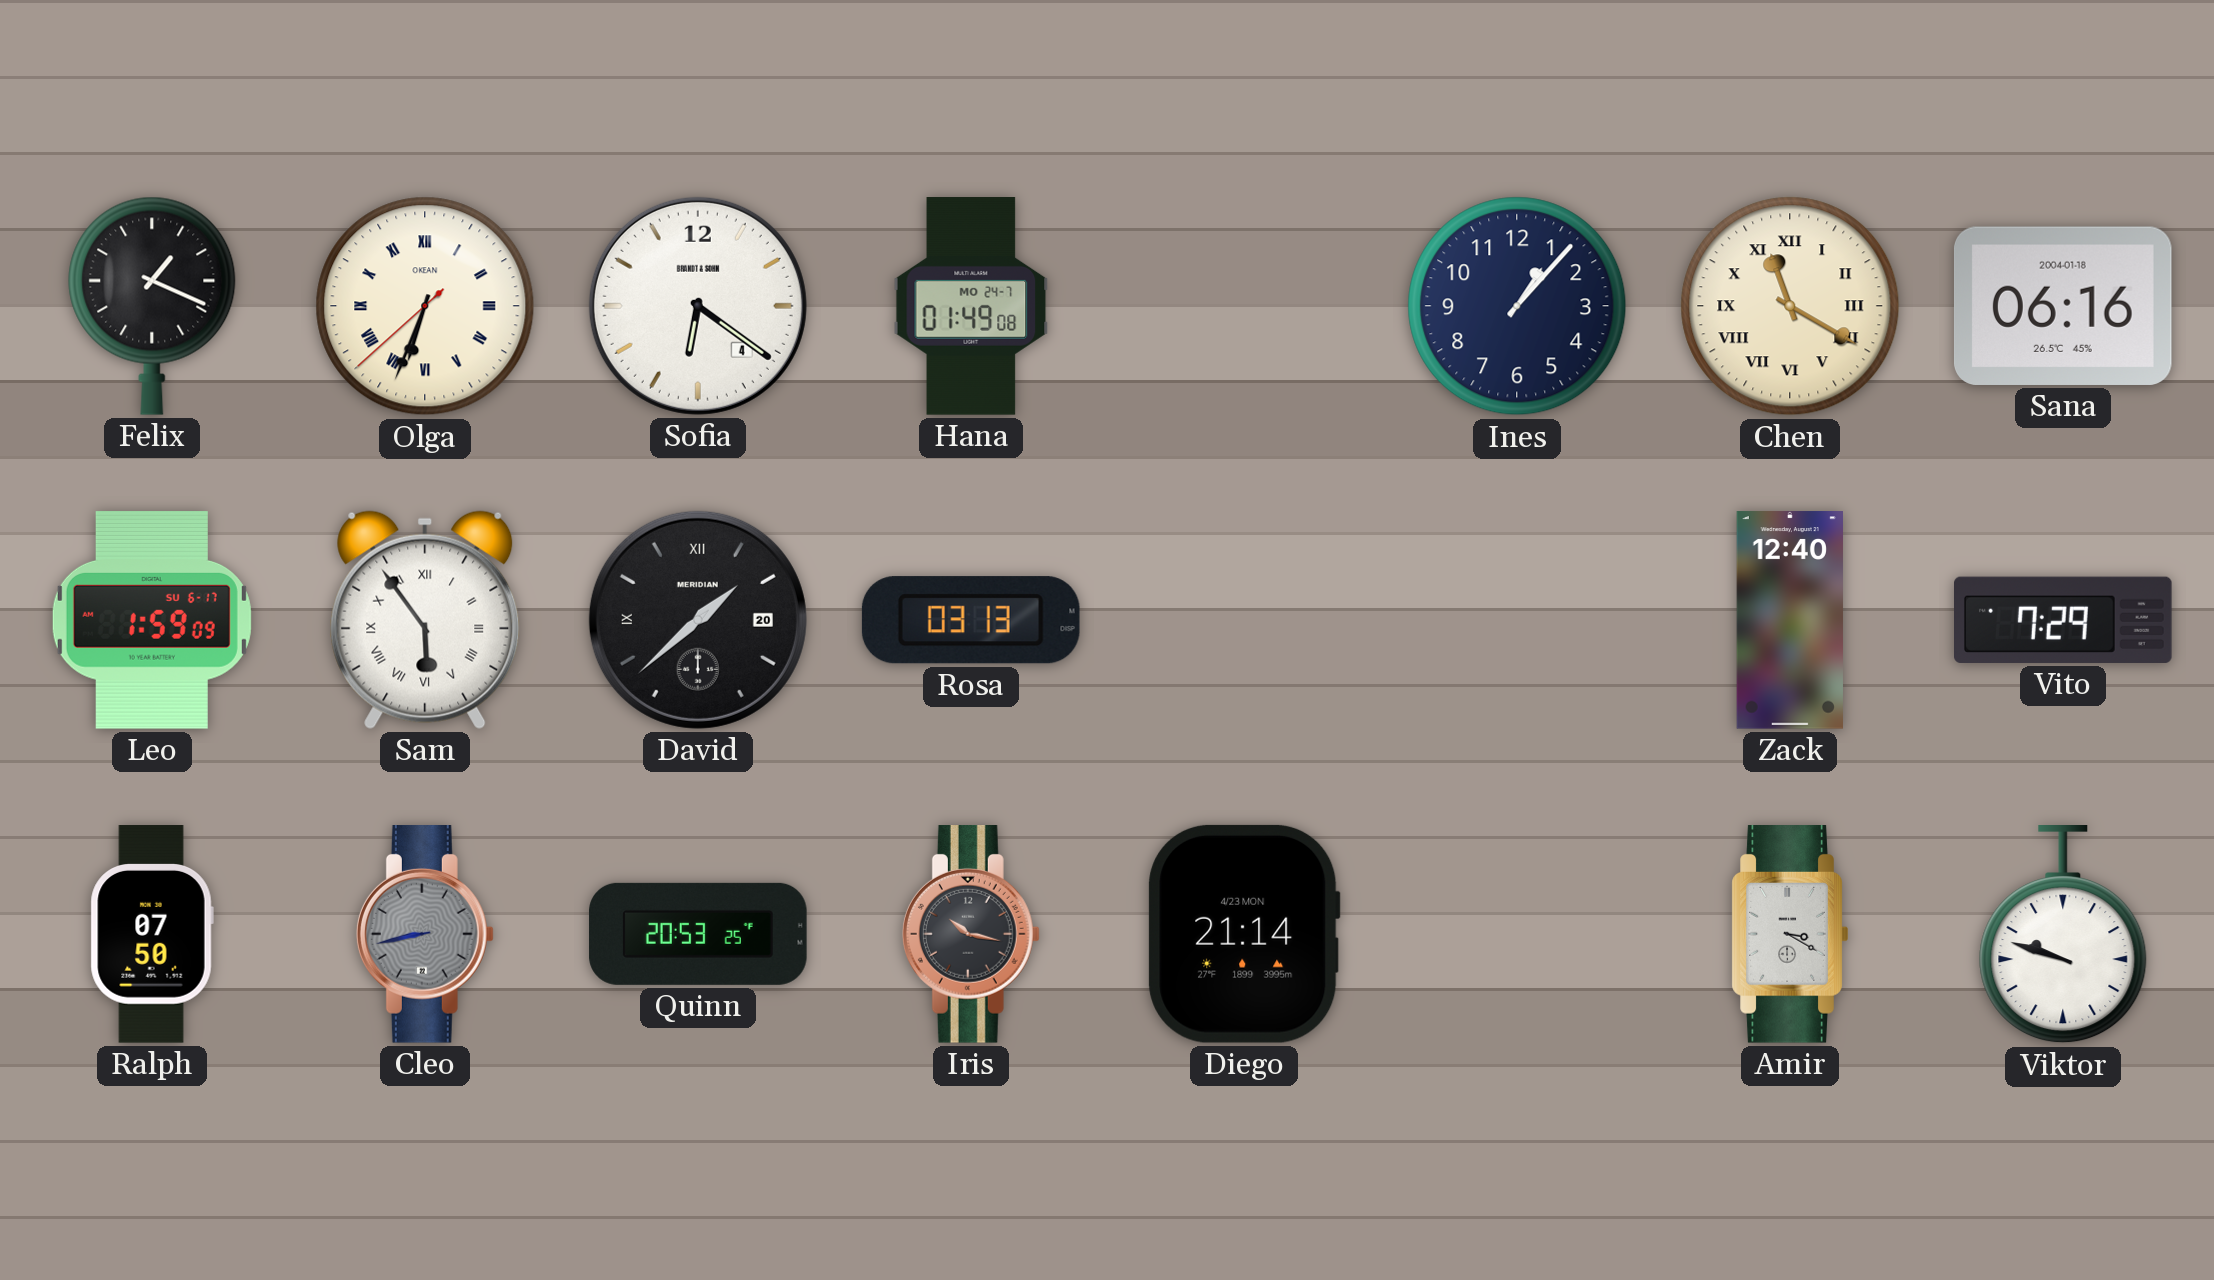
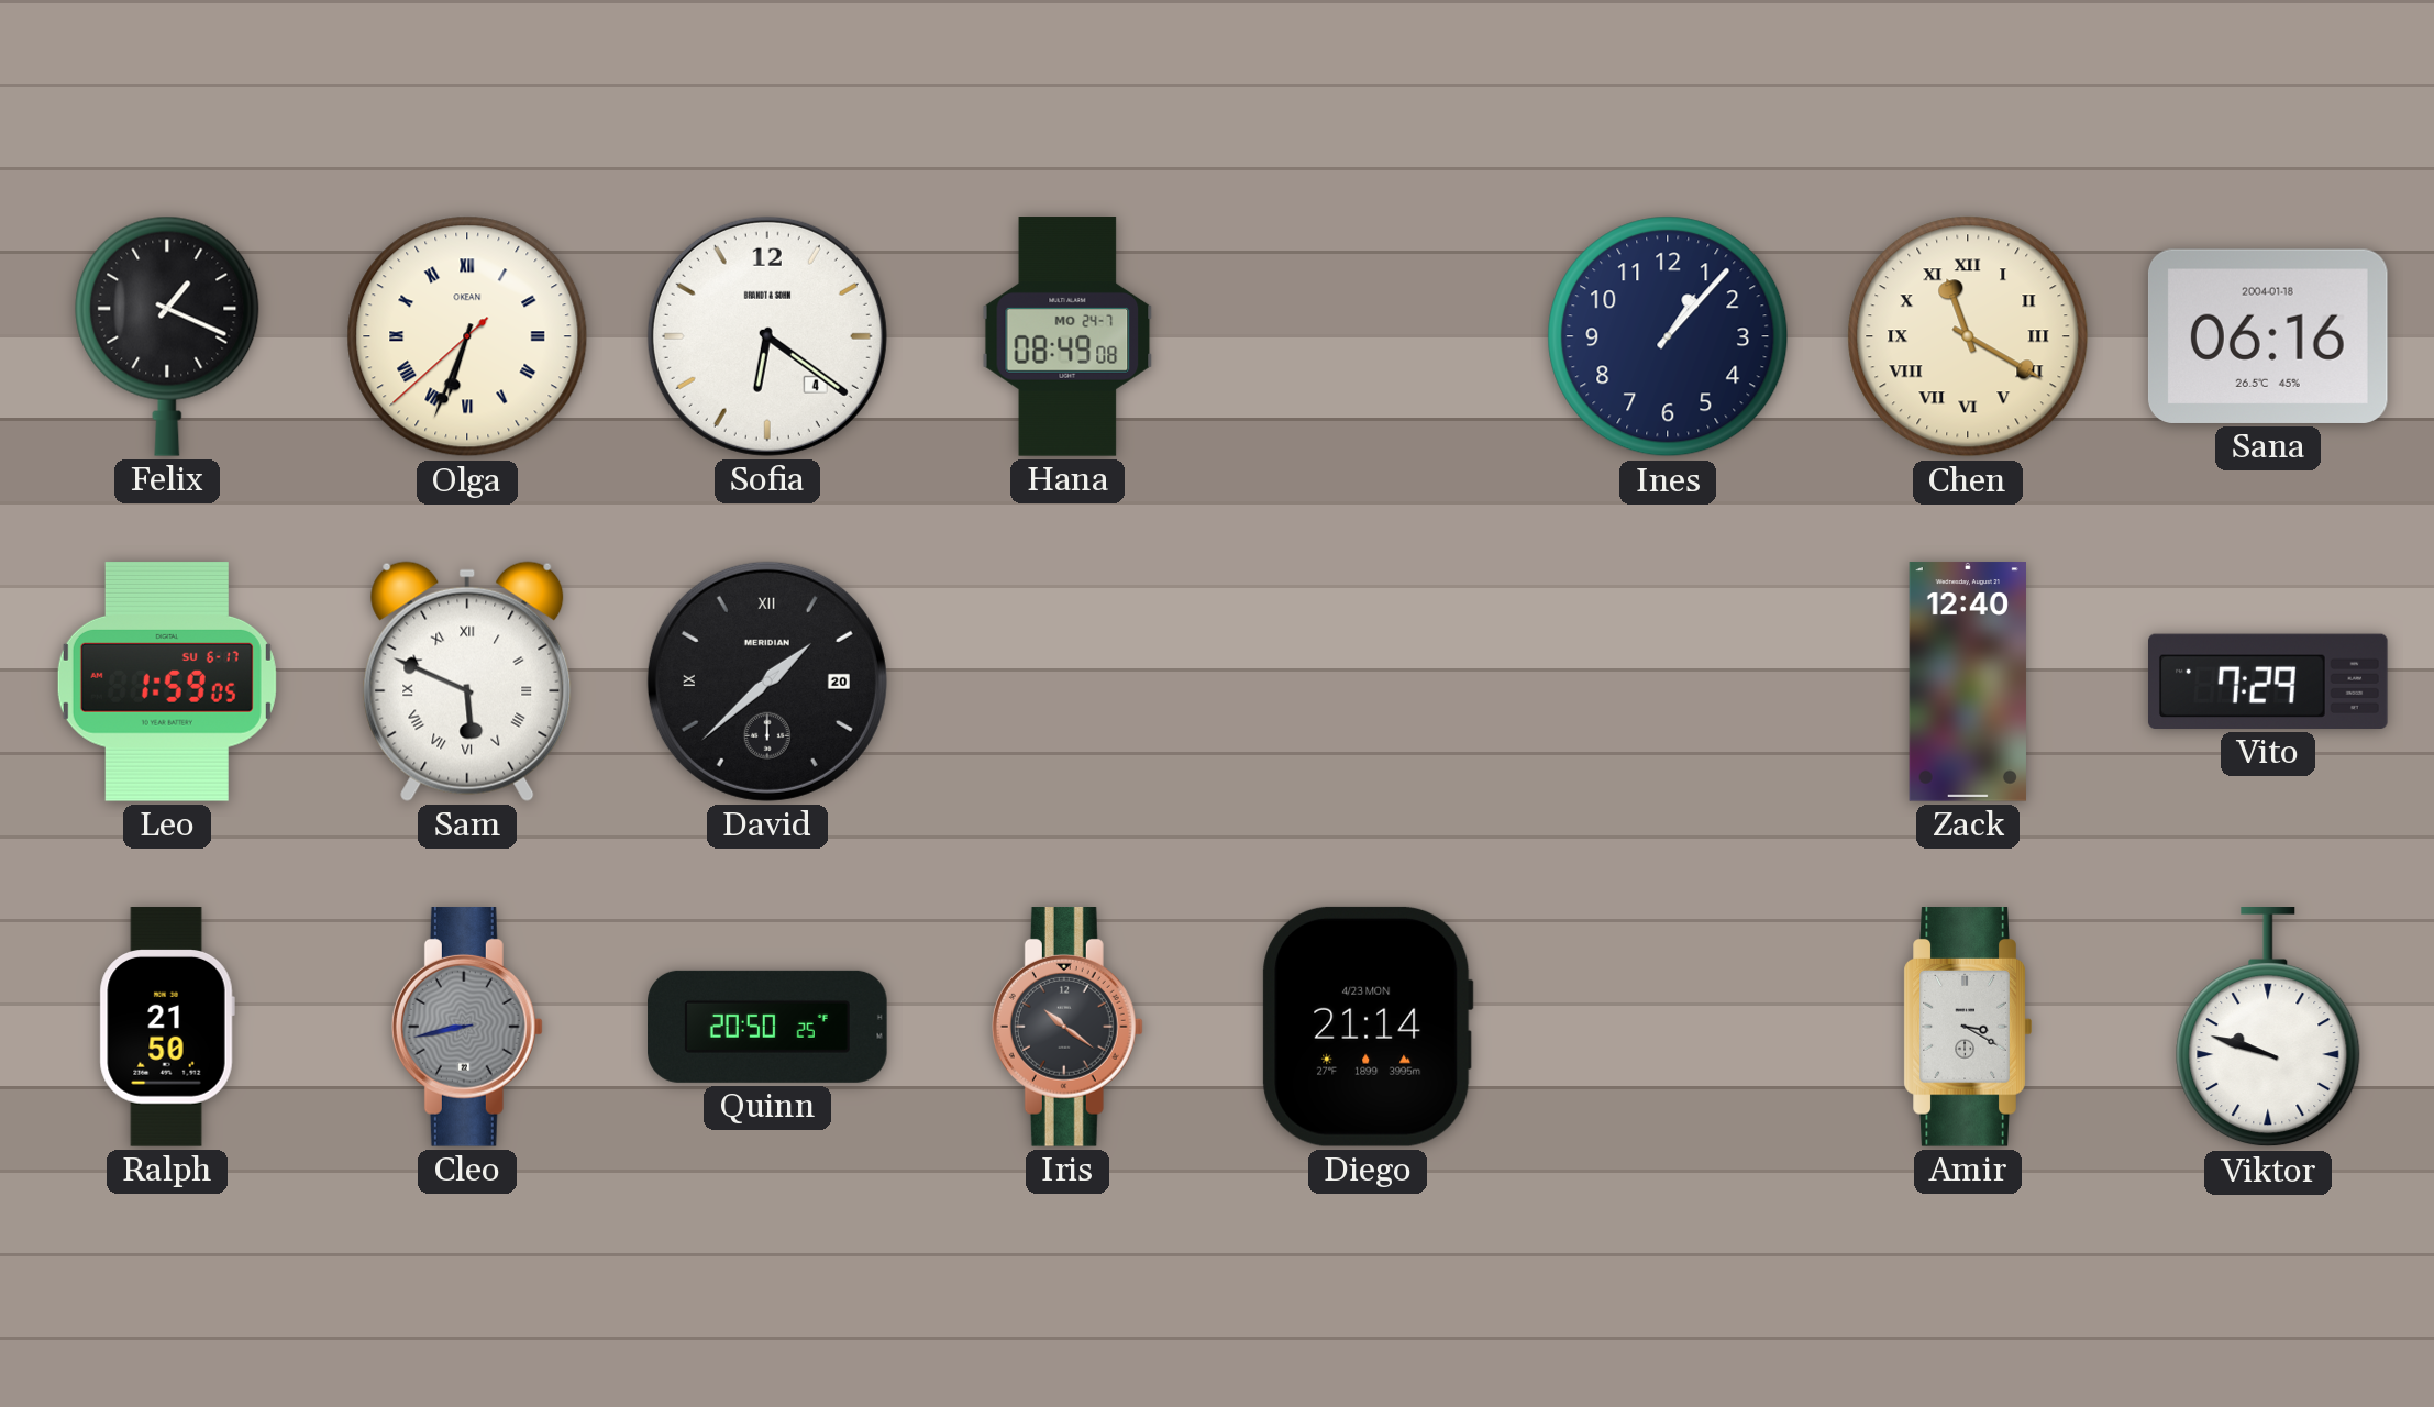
Hana: 01:49 -> 08:49 (1067, 336)
Leo: 1:59:09 -> 1:59:05 (167, 682)
Sam: 5:54 -> 5:49 (467, 682)
Rosa: 03:13 -> none (971, 620)
Ralph: 07:50 -> 21:50 (167, 1027)
Quinn: 20:53 -> 20:50 (767, 1027)
Iris: 10:17 -> 10:21 (1067, 1028)
